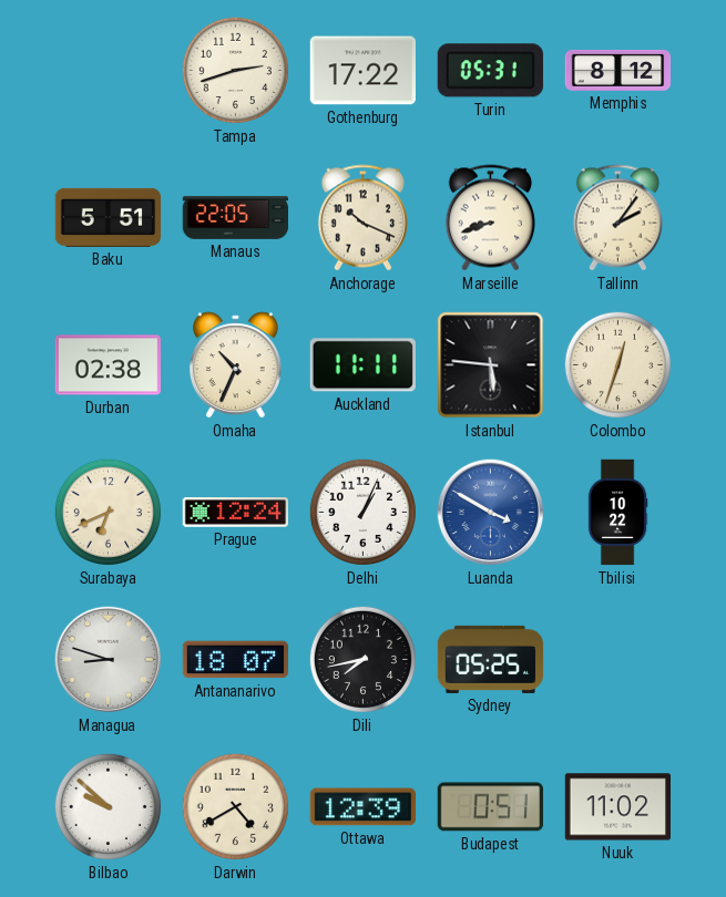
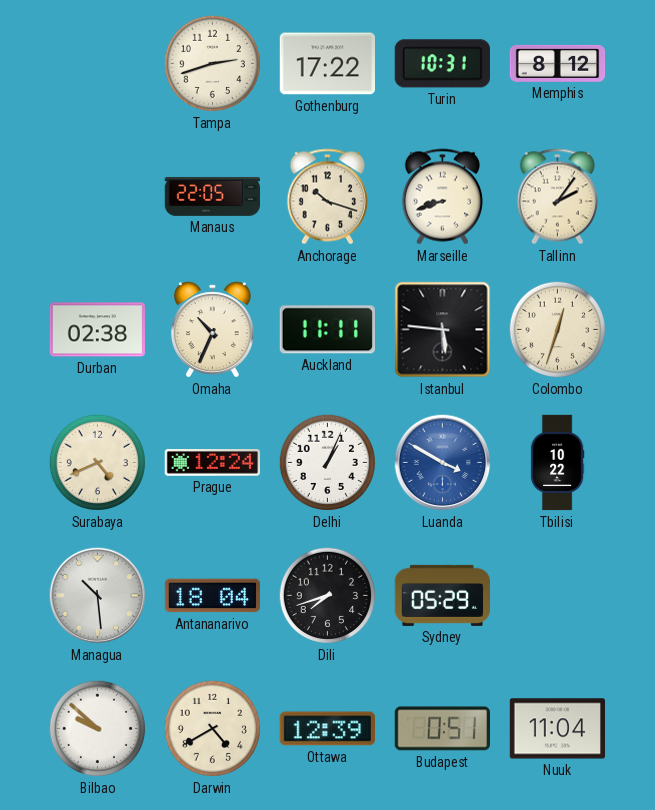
Turin: 05:31 -> 10:31 (442, 64)
Baku: 5:51 -> none (109, 217)
Anchorage: 10:19 -> 10:18 (327, 197)
Surabaya: 6:41 -> 4:41 (97, 462)
Managua: 8:48 -> 10:29 (98, 596)
Antananarivo: 18:07 -> 18:04 (213, 596)
Dili: 7:43 -> 7:42 (327, 595)
Sydney: 05:25 -> 05:29 (442, 595)
Nuuk: 11:02 -> 11:04 (558, 729)
